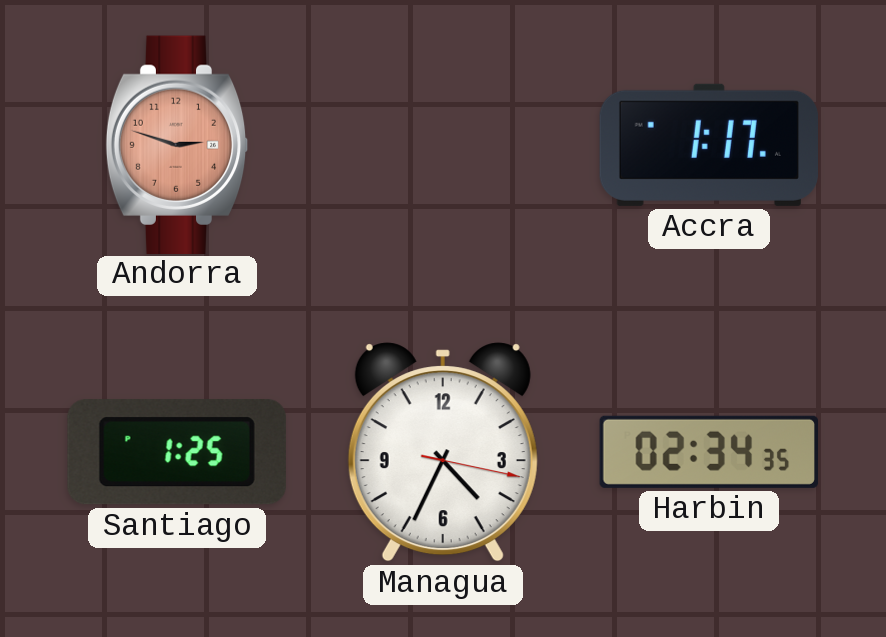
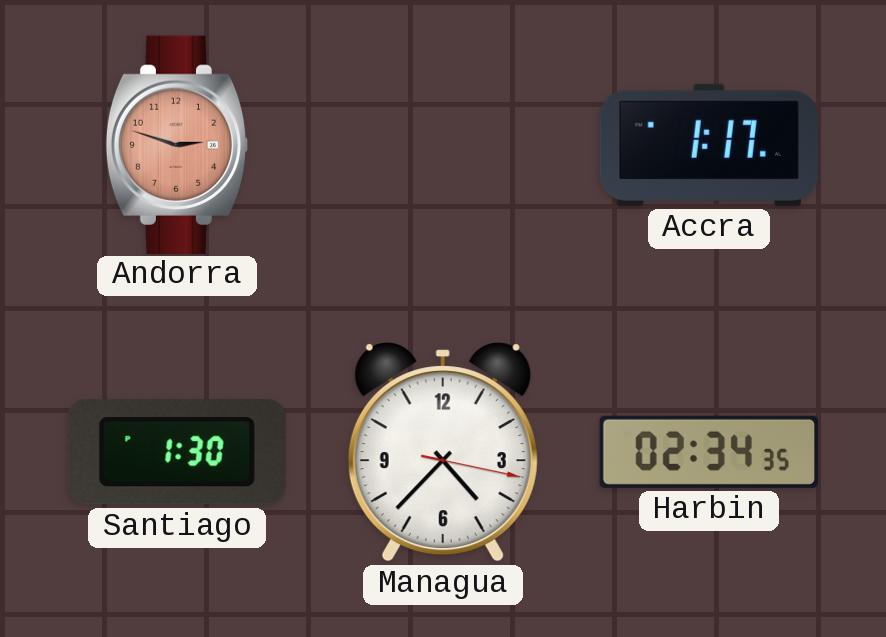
Santiago: 1:25 -> 1:30 (177, 452)
Managua: 4:34 -> 4:37 (443, 452)
